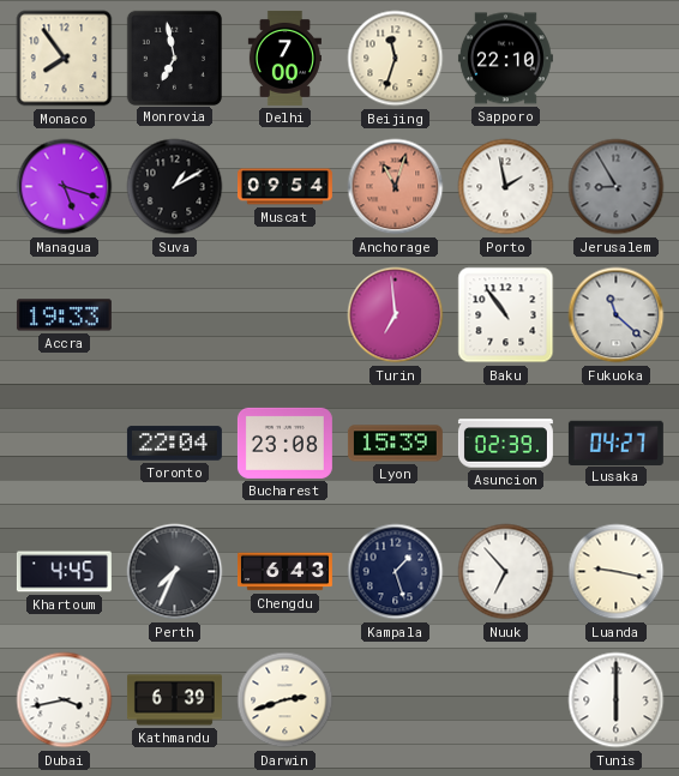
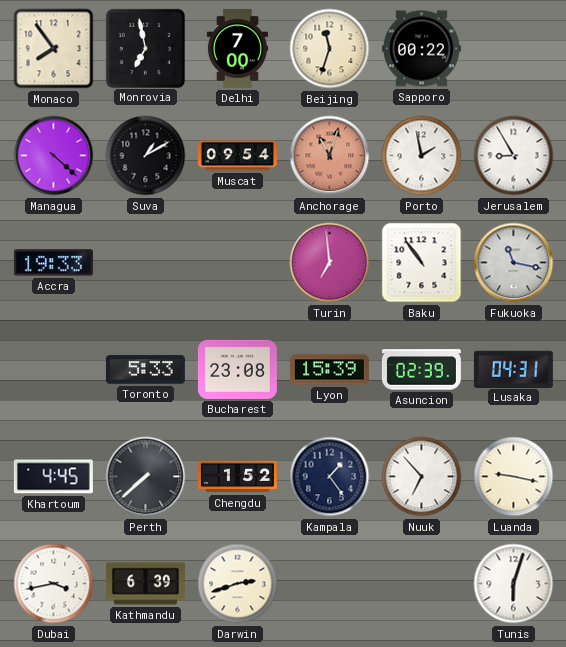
Sapporo: 22:10 -> 00:22 (421, 49)
Managua: 5:18 -> 4:22 (54, 156)
Jerusalem dial: grey -> white (514, 156)
Fukuoka: 11:22 -> 11:17 (514, 263)
Toronto: 22:04 -> 5:33 (145, 370)
Lusaka: 04:27 -> 04:31 (513, 369)
Perth: 7:34 -> 7:38 (146, 477)
Chengdu: 6:43 -> 1:52 (237, 477)
Kampala: 1:27 -> 1:24 (330, 477)
Tunis: 6:00 -> 6:03 (514, 584)
